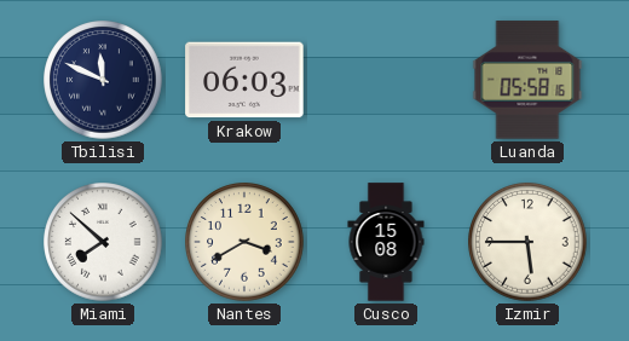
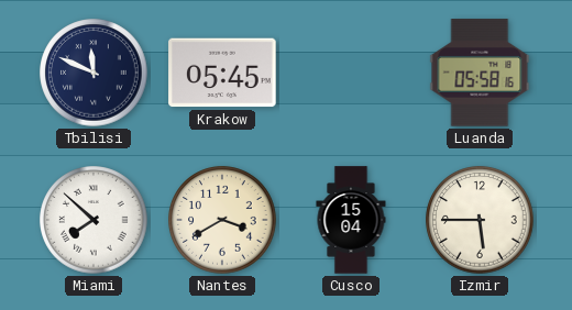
Krakow: 06:03 -> 05:45 (222, 73)
Cusco: 15:08 -> 15:04 (351, 220)
